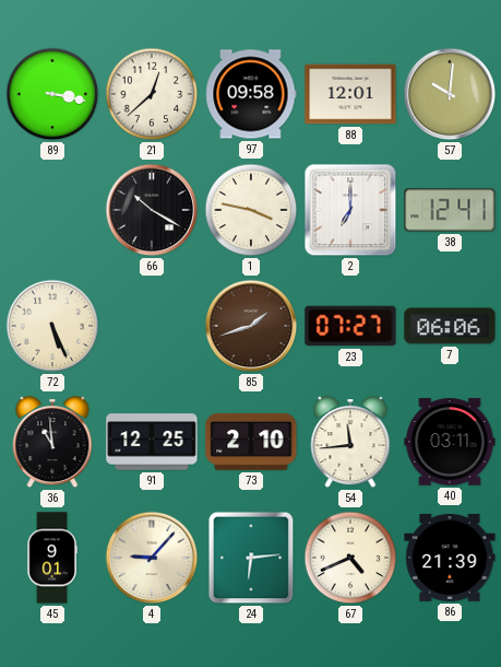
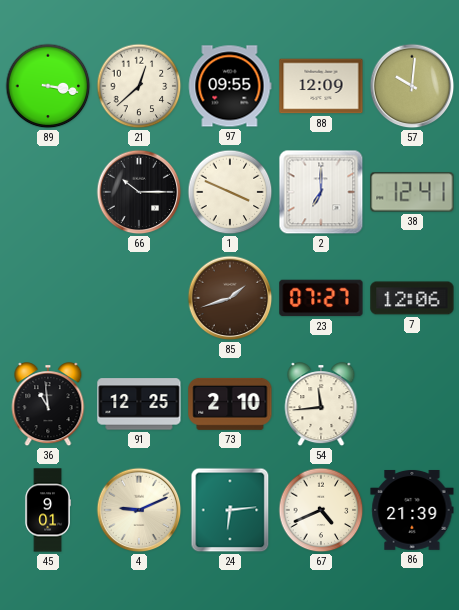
97: 09:58 -> 09:55 (230, 86)
88: 12:01 -> 12:09 (321, 86)
66: 10:20 -> 10:15 (139, 192)
1: 3:47 -> 3:49 (230, 192)
72: 5:26 -> none (52, 326)
7: 06:06 -> 12:06 (412, 298)
40: 03:11 -> none (450, 442)
4: 9:07 -> 9:11 (139, 510)
